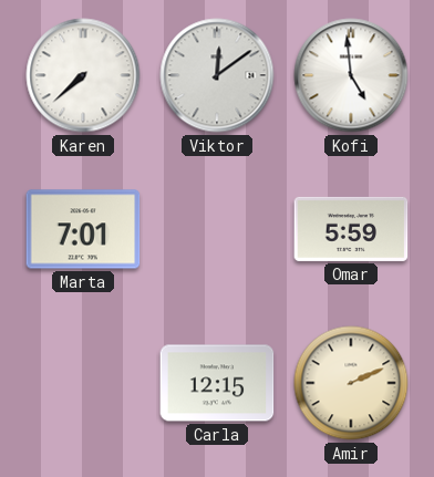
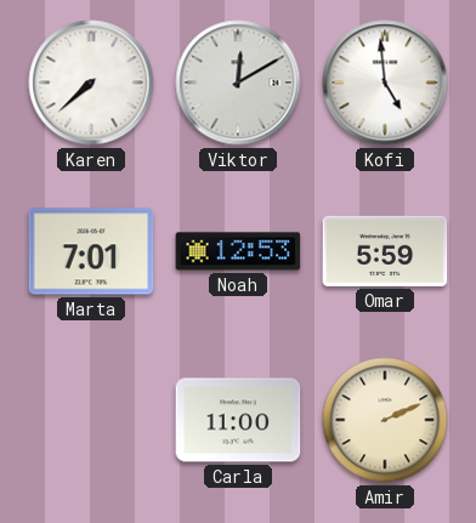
Viktor: 12:09 -> 12:10 (238, 83)
Noah: none -> 12:53 (238, 251)
Carla: 12:15 -> 11:00 (238, 420)
